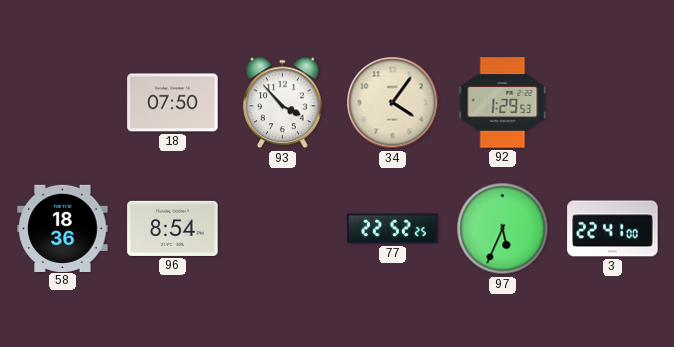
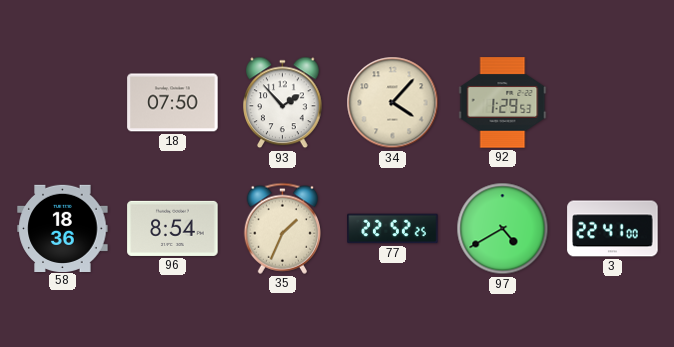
93: 3:53 -> 1:53 (283, 103)
34: 4:06 -> 4:07 (393, 103)
35: none -> 1:34 (282, 228)
97: 5:34 -> 4:40 (503, 229)
